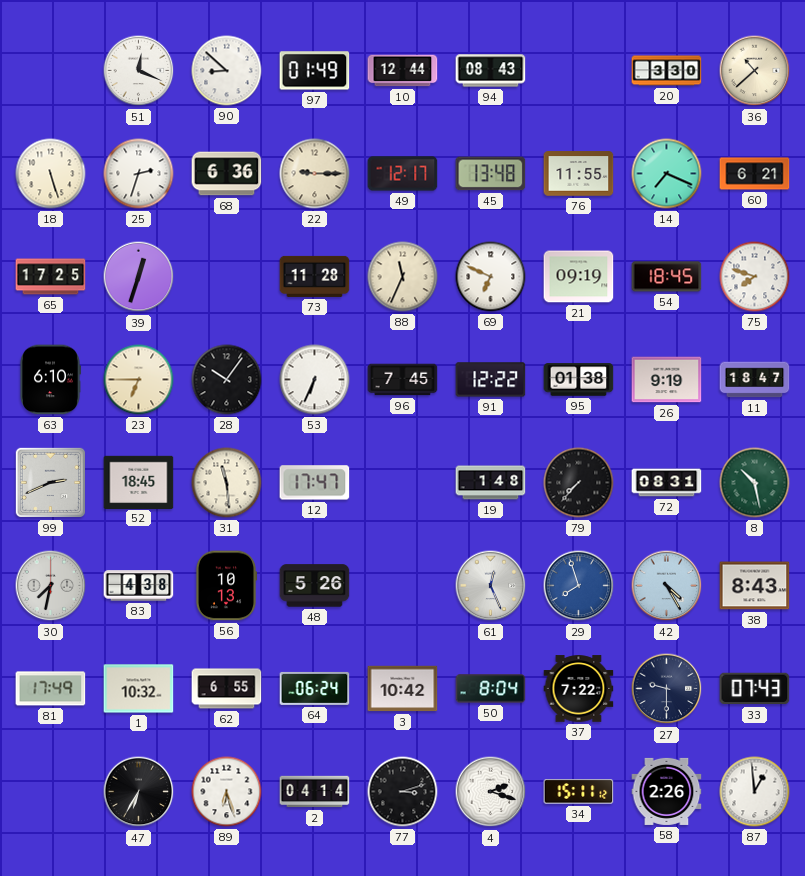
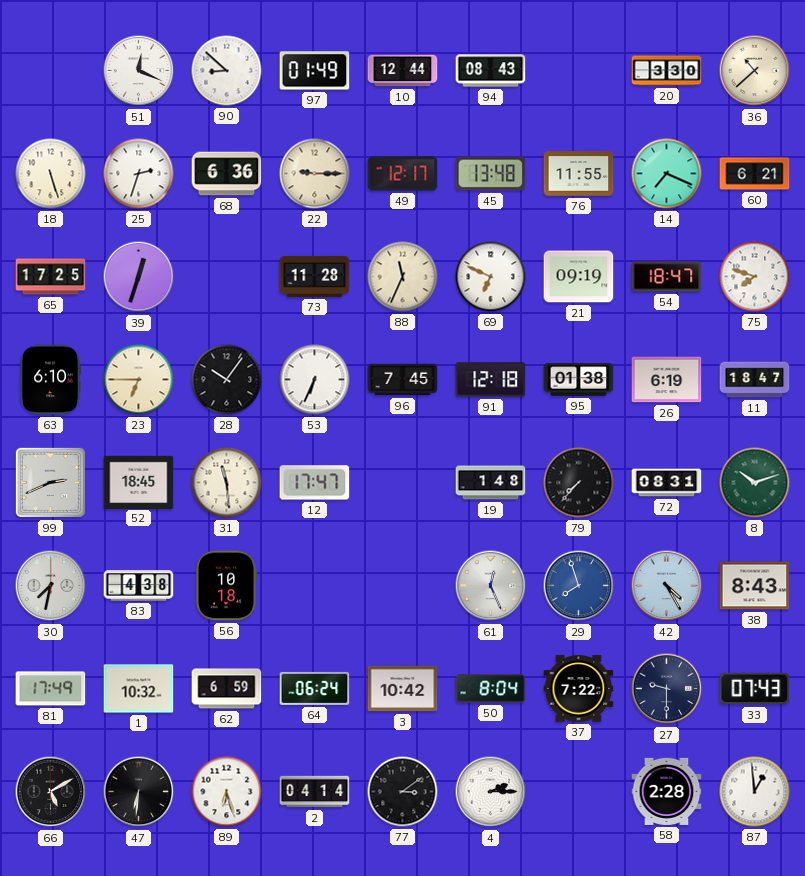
54: 18:45 -> 18:47 (667, 277)
91: 12:22 -> 12:18 (491, 380)
26: 9:19 -> 6:19 (667, 380)
8: 10:28 -> 10:12 (755, 483)
56: 10:13 -> 10:18 (226, 586)
48: 5:26 -> none (315, 586)
62: 6:55 -> 6:59 (227, 689)
66: none -> 5:10 (51, 792)
47: 6:35 -> 6:31 (139, 792)
77: 3:12 -> 3:09 (403, 792)
4: 2:18 -> 2:15 (491, 792)
34: 15:11 -> none (579, 792)
58: 2:26 -> 2:28 (667, 791)
